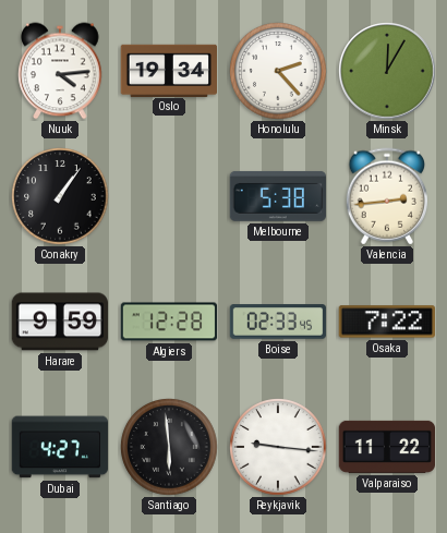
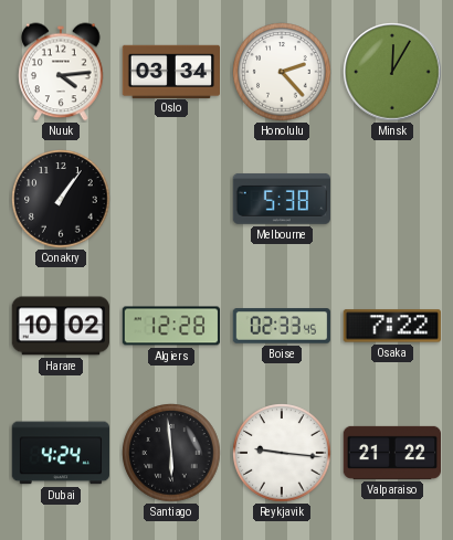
Oslo: 19:34 -> 03:34 (170, 71)
Valencia: 2:44 -> none (386, 196)
Harare: 9:59 -> 10:02 (60, 326)
Dubai: 4:27 -> 4:24 (60, 453)
Valparaiso: 11:22 -> 21:22 (392, 453)
